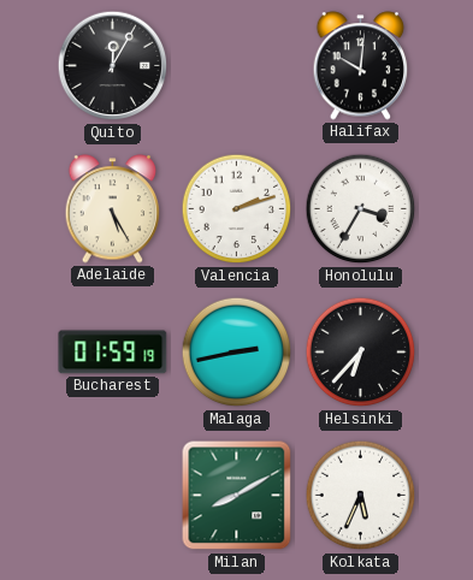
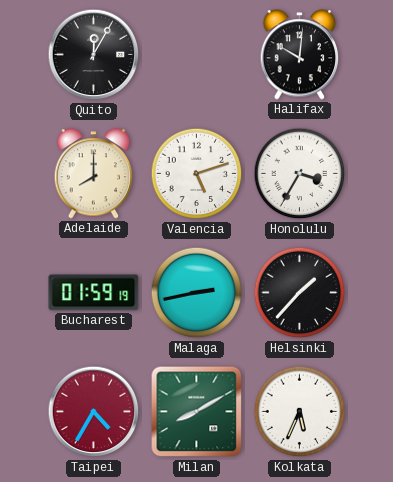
Adelaide: 5:25 -> 8:00 (94, 174)
Valencia: 2:12 -> 5:12 (197, 174)
Helsinki: 6:37 -> 1:37 (300, 293)
Taipei: none -> 4:35 (94, 412)
